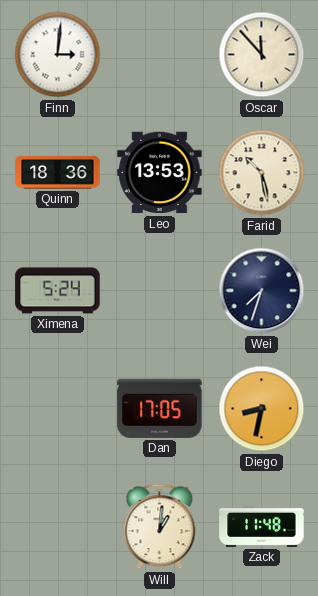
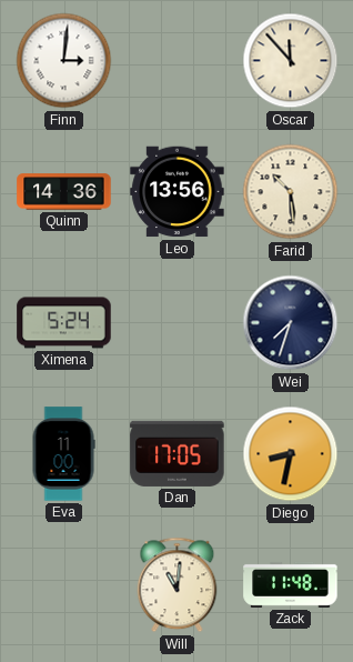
Quinn: 18:36 -> 14:36 (64, 192)
Leo: 13:53 -> 13:56 (178, 192)
Farid: 10:28 -> 10:29 (291, 192)
Eva: none -> 11:00 (63, 454)
Will: 1:01 -> 11:01 (178, 585)
